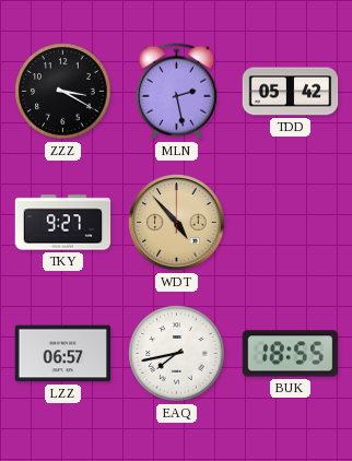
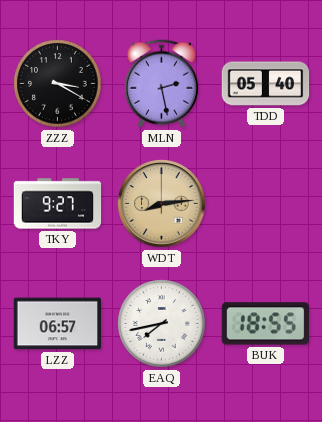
TDD: 05:42 -> 05:40 (266, 84)
WDT: 4:53 -> 8:14 (162, 204)
